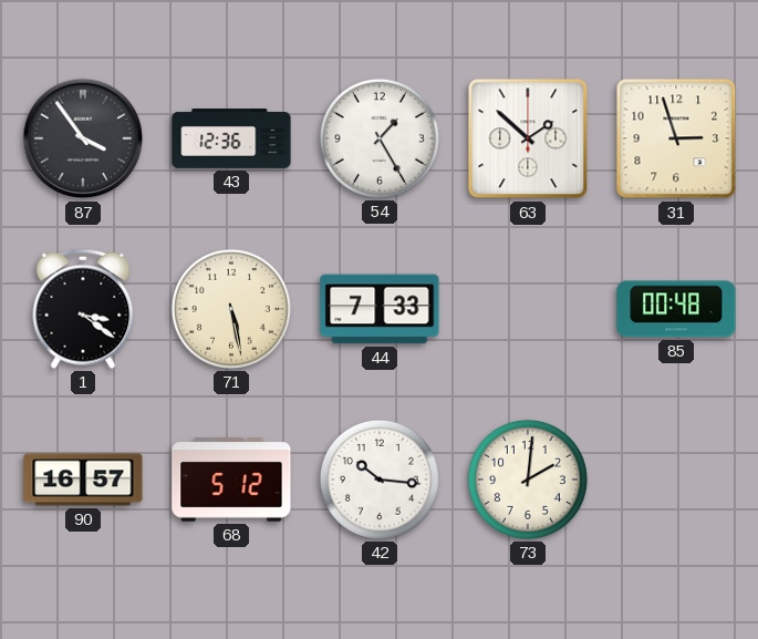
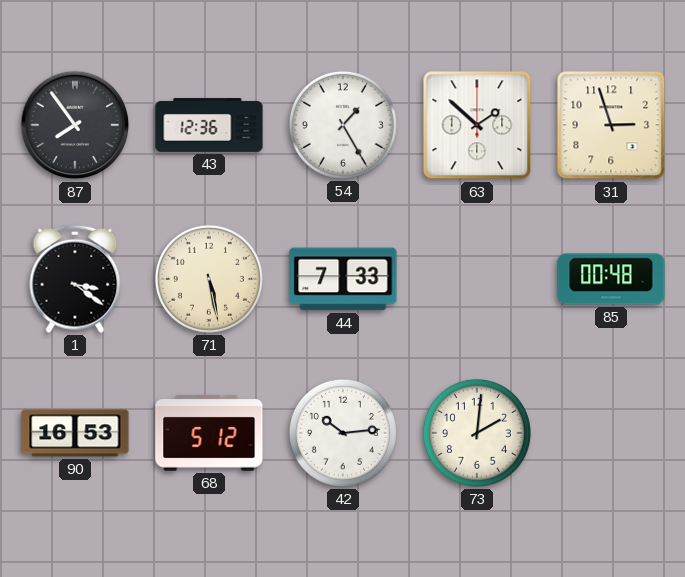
87: 3:54 -> 7:54 (75, 125)
90: 16:57 -> 16:53 (75, 433)
42: 10:16 -> 10:14 (343, 433)
